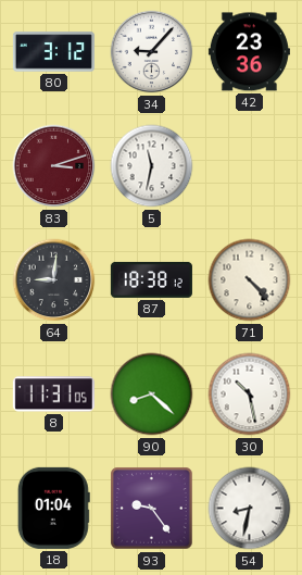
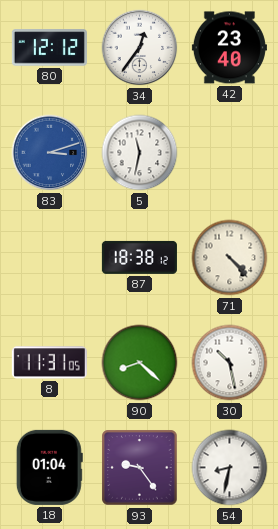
80: 3:12 -> 12:12 (49, 48)
34: 9:07 -> 12:36 (140, 48)
42: 23:36 -> 23:40 (229, 48)
83 dial: burgundy -> blue (50, 153)
64: 9:01 -> none (54, 280)
